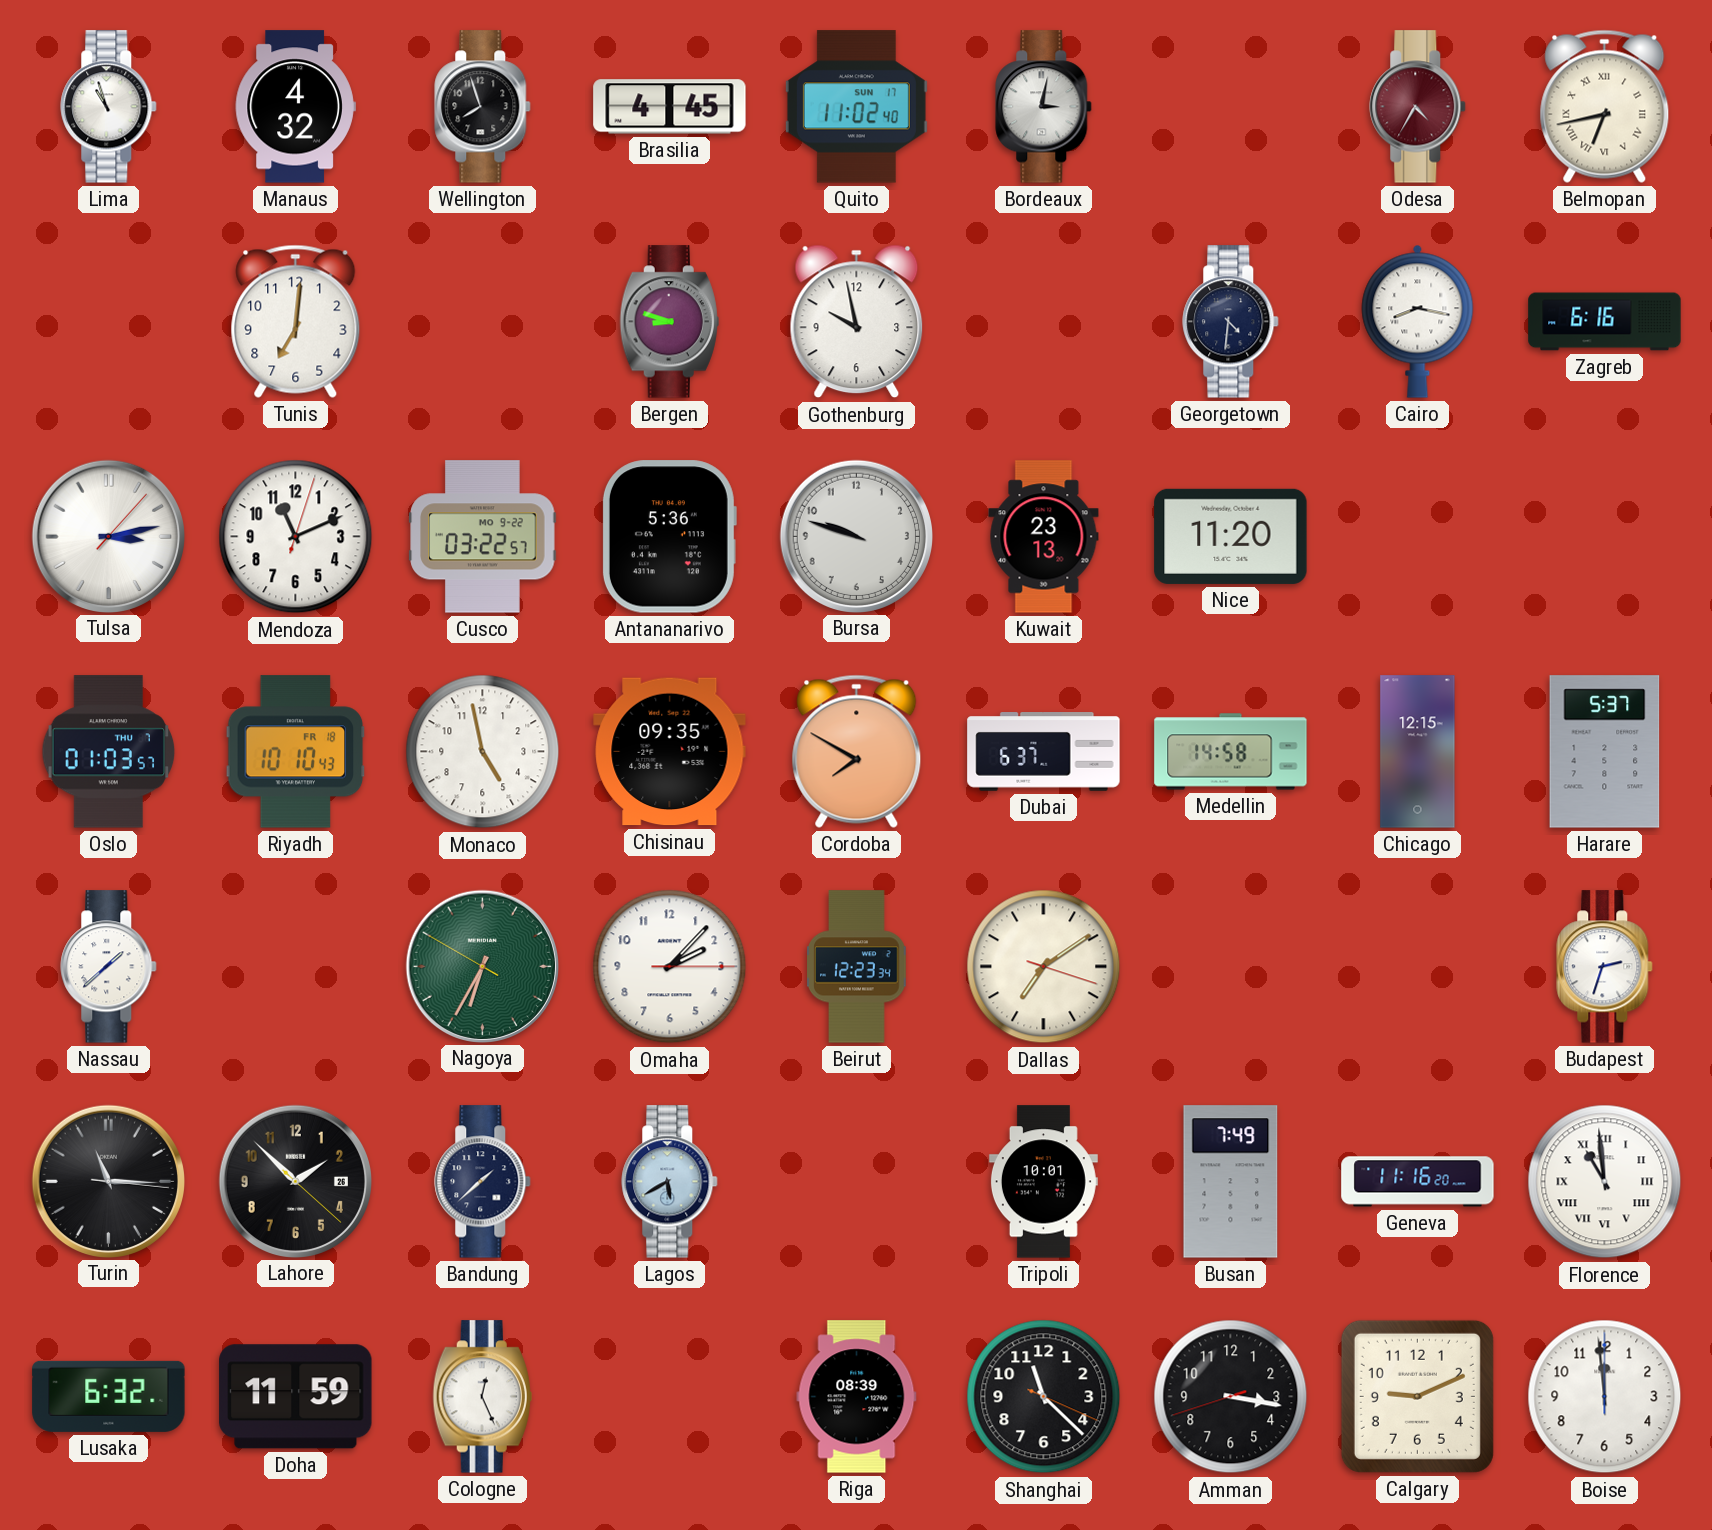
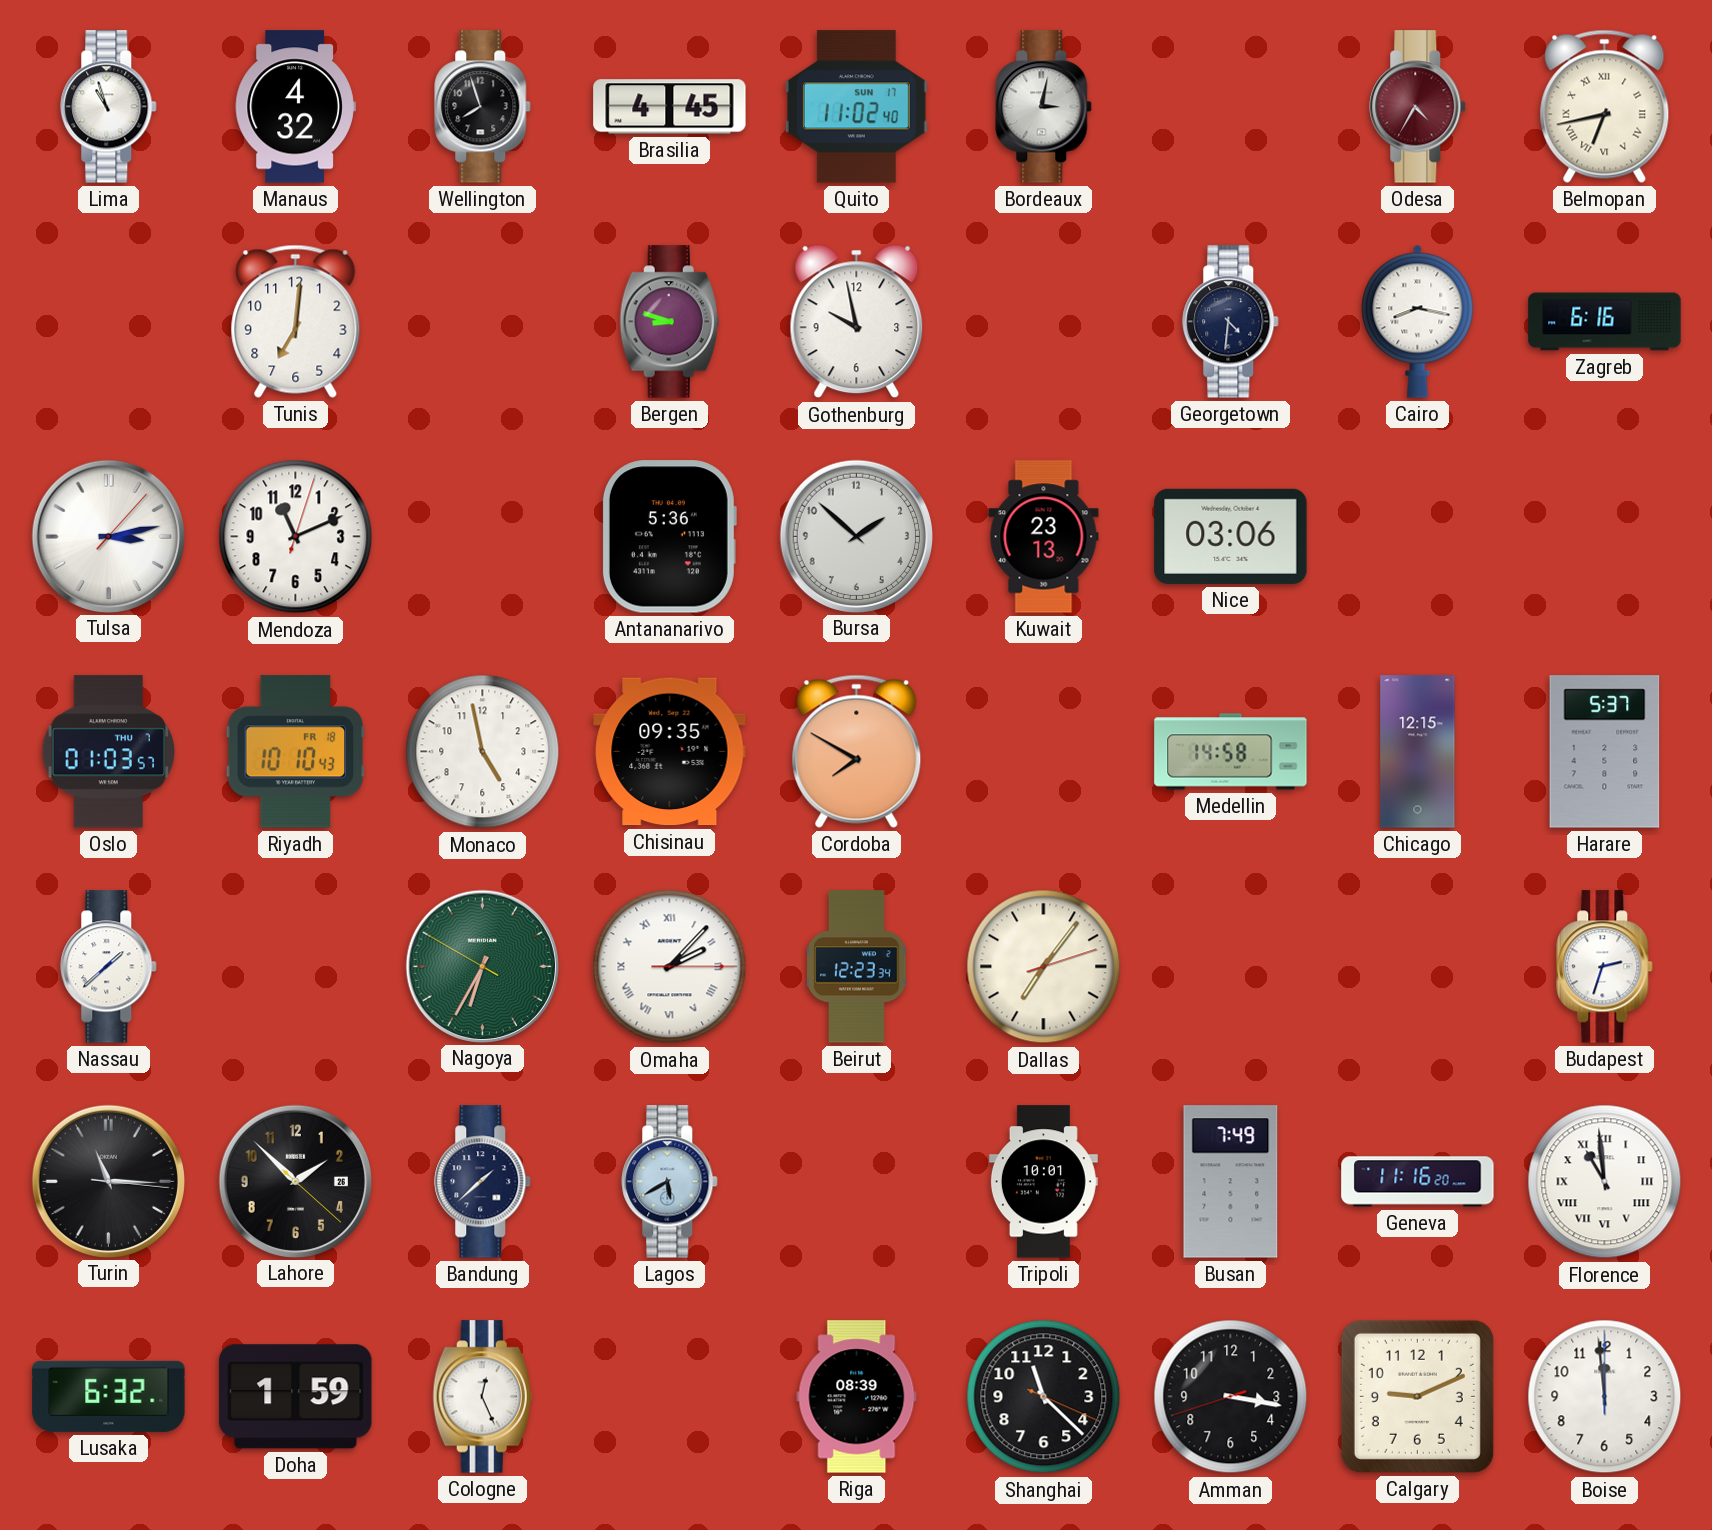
Cusco: 03:22 -> none (483, 537)
Bursa: 9:48 -> 1:52 (856, 536)
Nice: 11:20 -> 03:06 (1231, 536)
Dubai: 6:37 -> none (1044, 752)
Omaha numerals: Arabic -> Roman (670, 967)
Dallas: 7:09 -> 7:06 (1044, 967)
Doha: 11:59 -> 1:59 (296, 1397)
